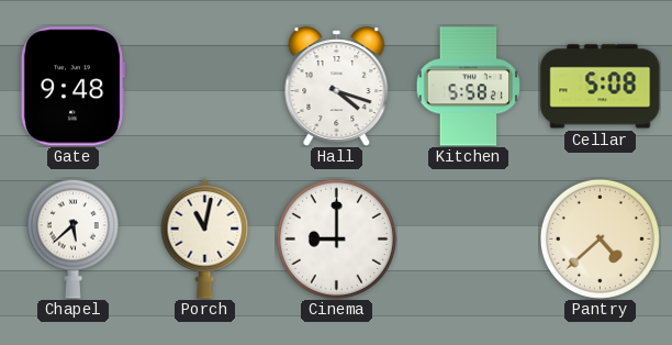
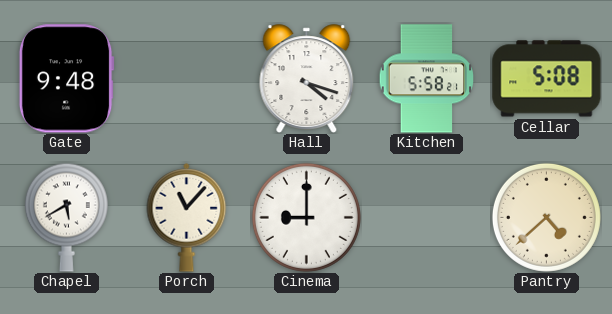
Chapel: 5:38 -> 5:40 (66, 217)
Porch: 11:02 -> 11:07 (187, 218)
